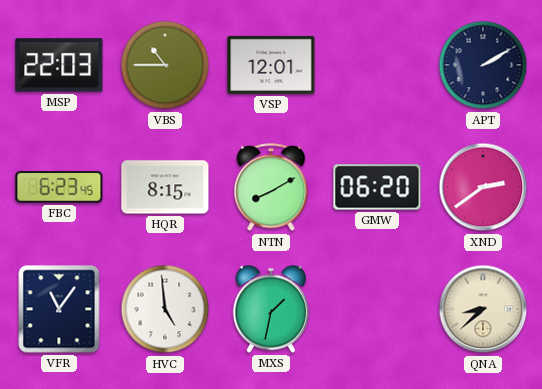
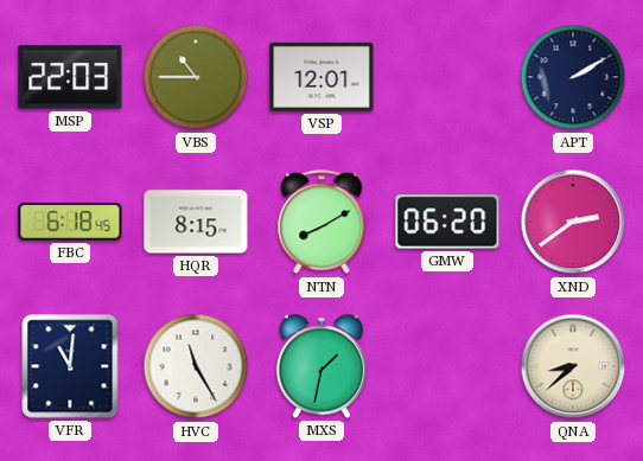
FBC: 6:23 -> 6:18 (70, 222)
VFR: 11:06 -> 11:01 (70, 366)
HVC: 4:59 -> 11:25 (196, 366)
